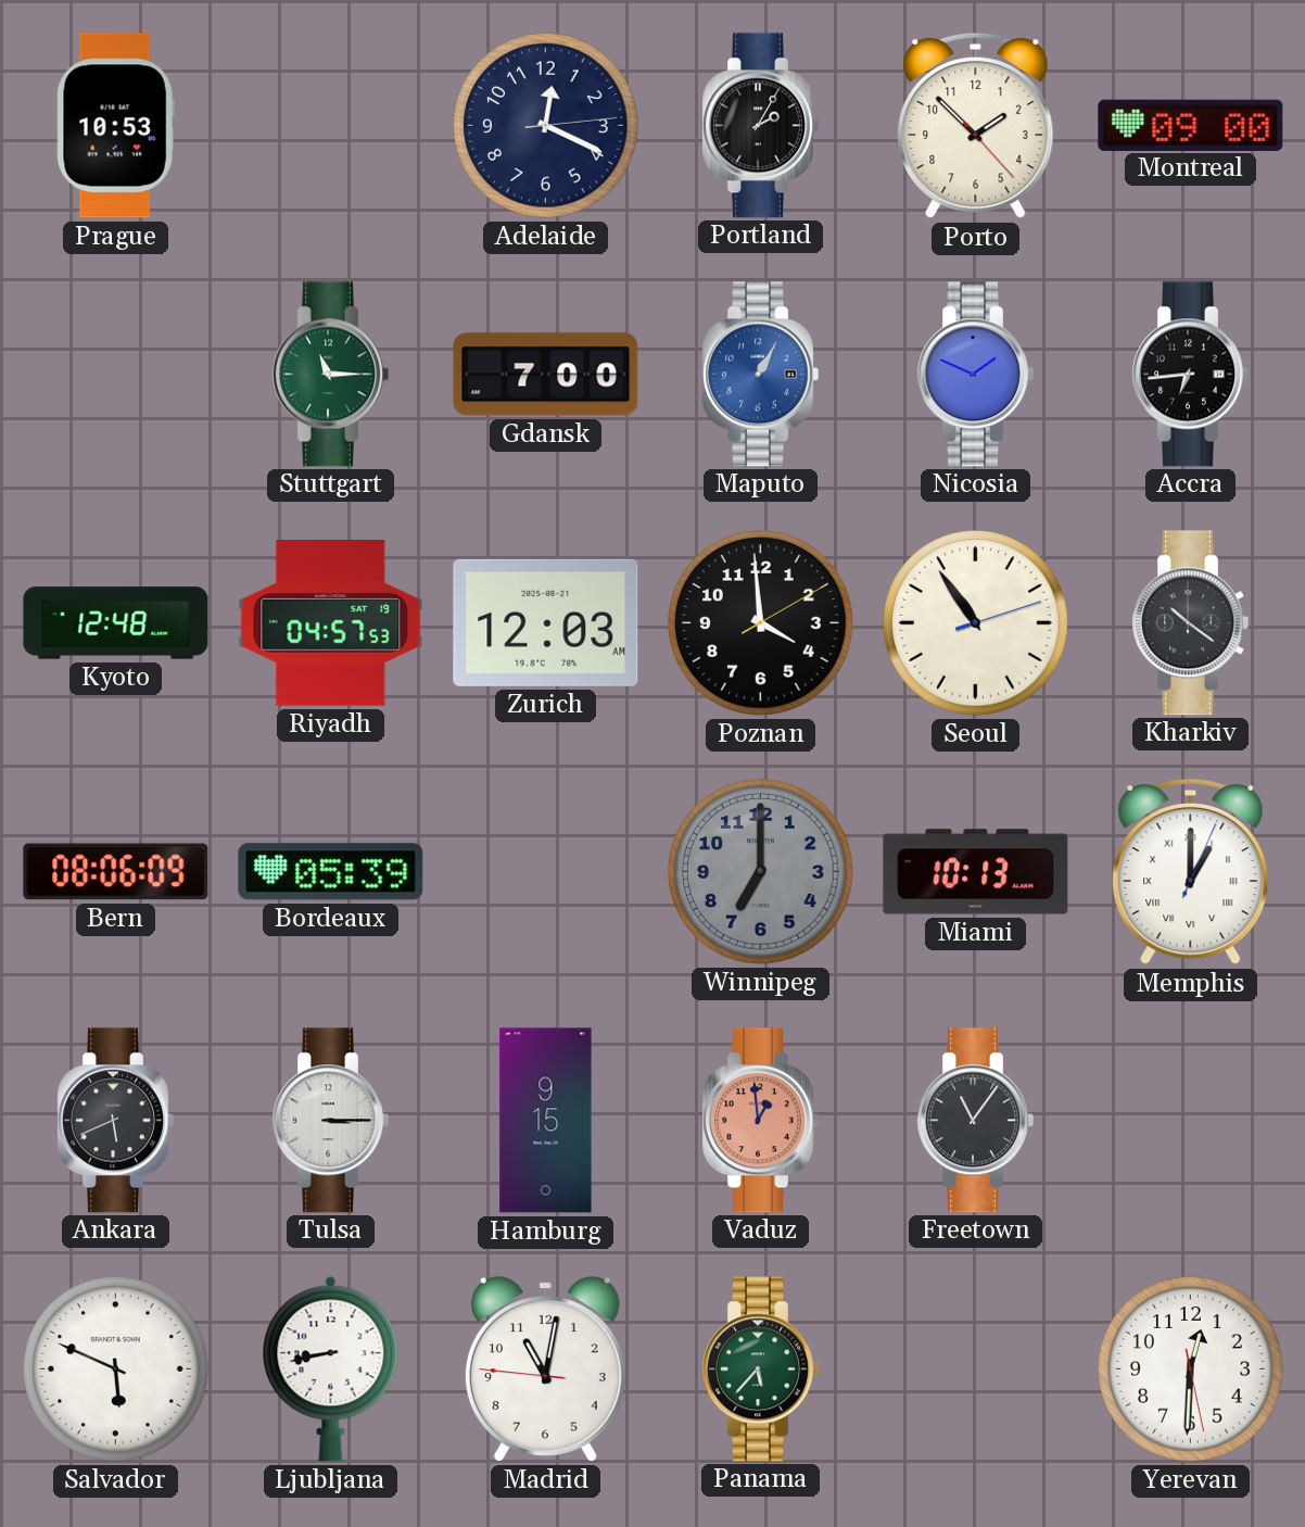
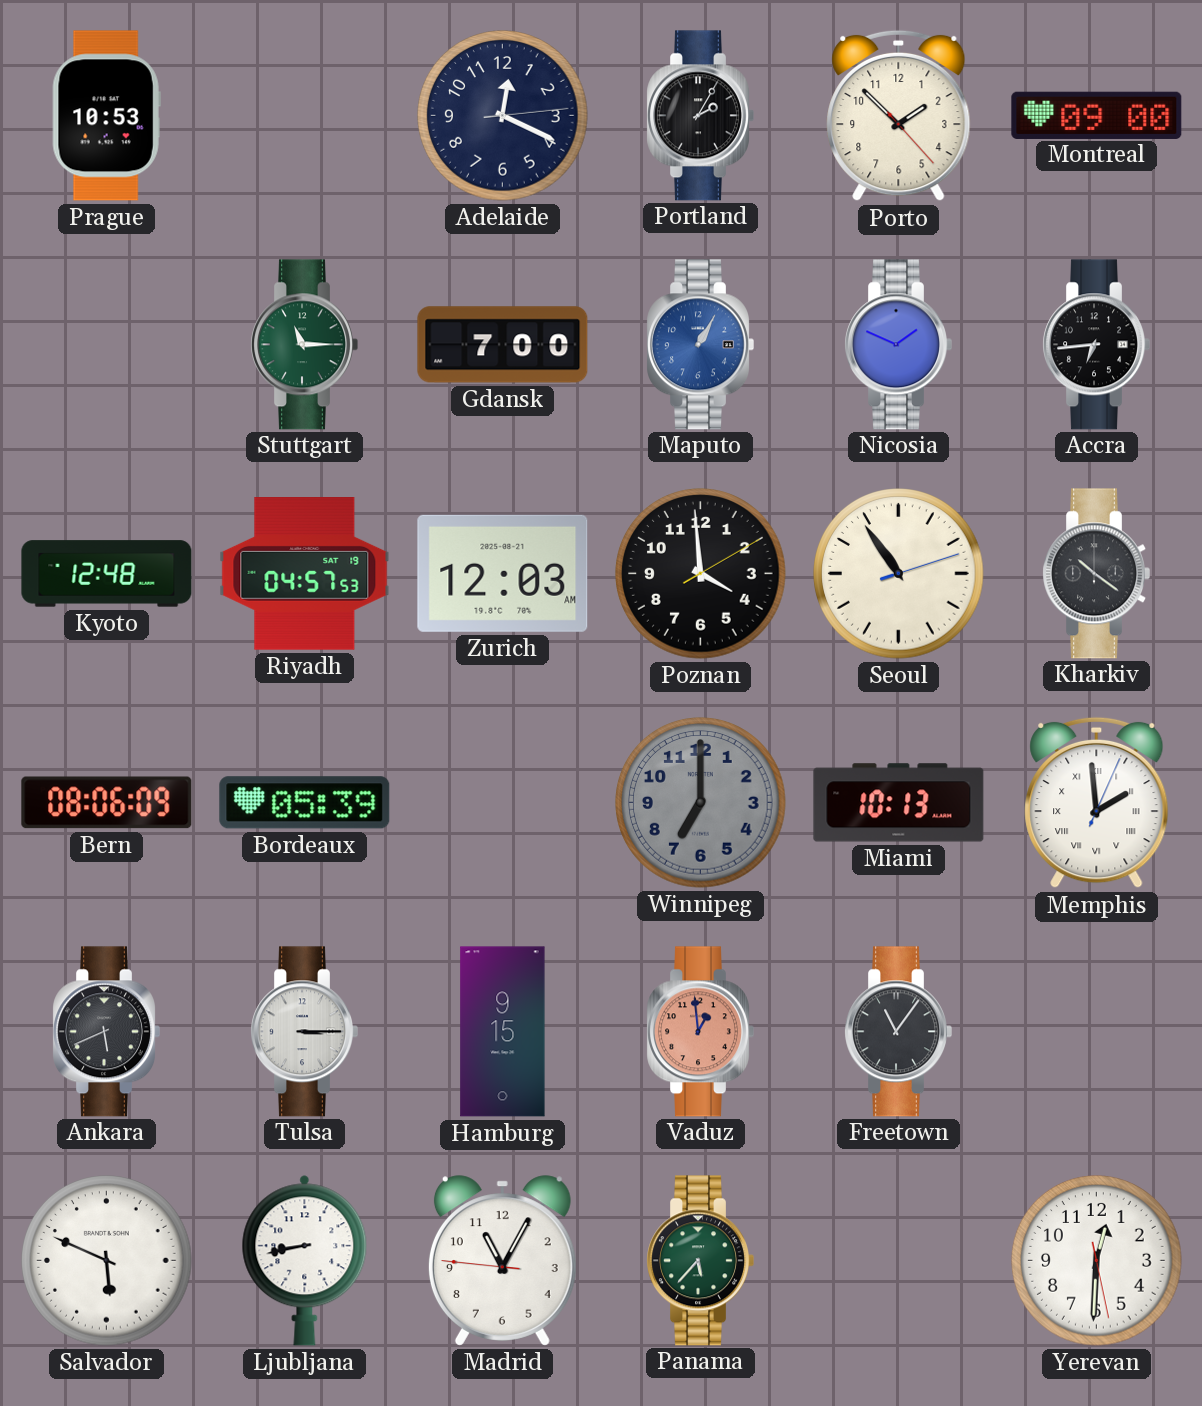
Memphis: 1:00 -> 1:59 (1097, 803)
Madrid: 11:01 -> 11:04 (502, 1261)
